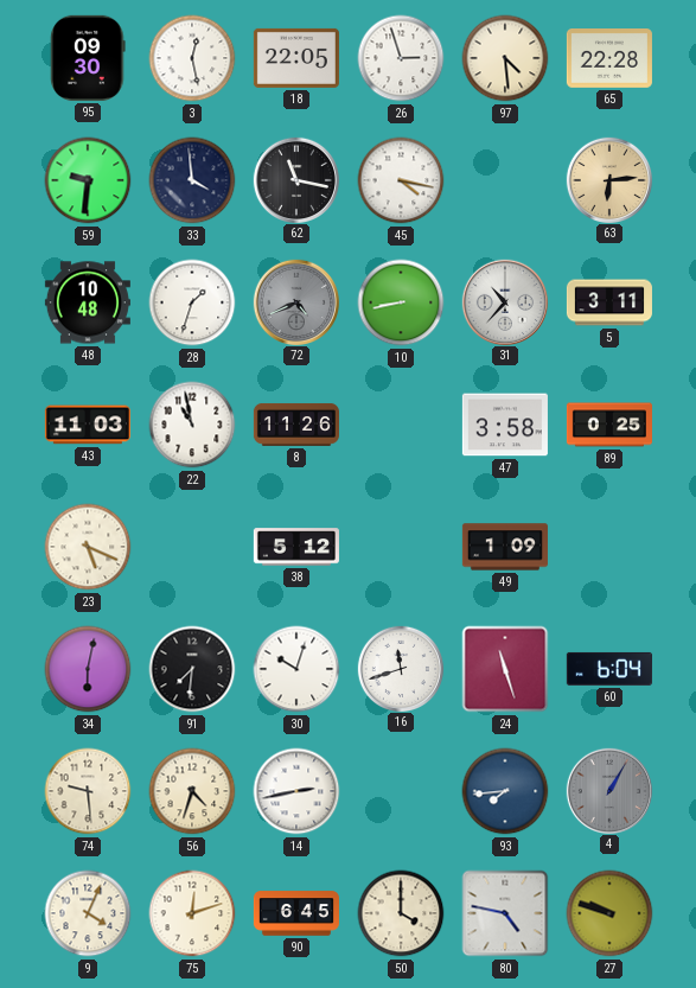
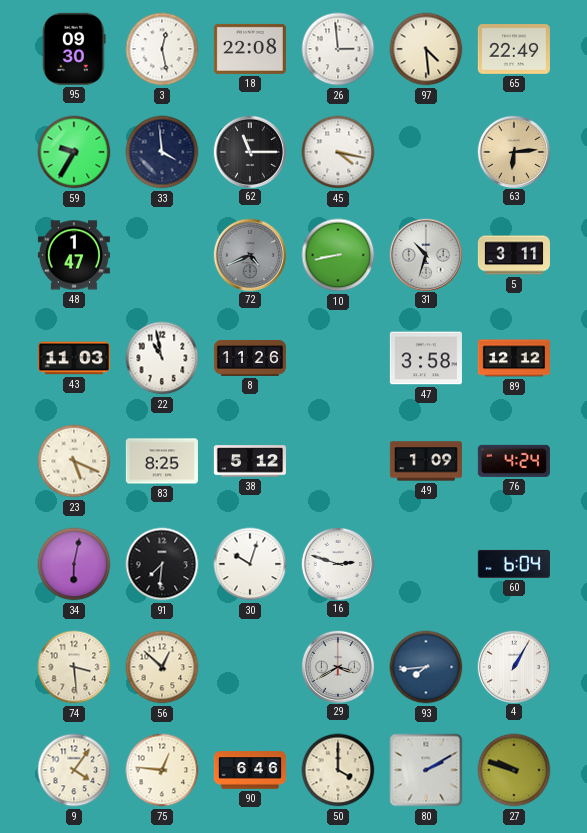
18: 22:05 -> 22:08 (250, 49)
26: 2:57 -> 2:59 (338, 49)
65: 22:28 -> 22:49 (514, 50)
59: 9:31 -> 9:35 (74, 152)
62: 11:17 -> 11:15 (249, 151)
48: 10:48 -> 1:47 (74, 255)
28: 1:33 -> none (192, 302)
31: 10:37 -> 10:33 (425, 254)
89: 0:25 -> 12:12 (514, 358)
83: none -> 8:25 (162, 461)
76: none -> 4:24 (514, 461)
16: 11:42 -> 2:48 (337, 563)
24: 11:27 -> none (505, 669)
74: 9:29 -> 3:29 (74, 667)
56: 4:33 -> 12:52 (162, 667)
14: 2:43 -> none (296, 791)
29: none -> 3:40 (337, 666)
4 dial: grey -> white (513, 666)
9: 4:04 -> 4:06 (74, 770)
75: 12:12 -> 12:46 (162, 770)
90: 6:45 -> 6:46 (250, 770)
80: 4:47 -> 2:10 (426, 770)
